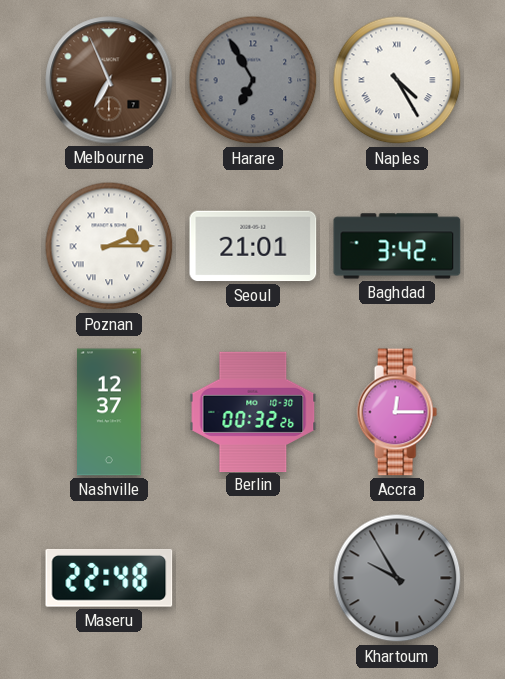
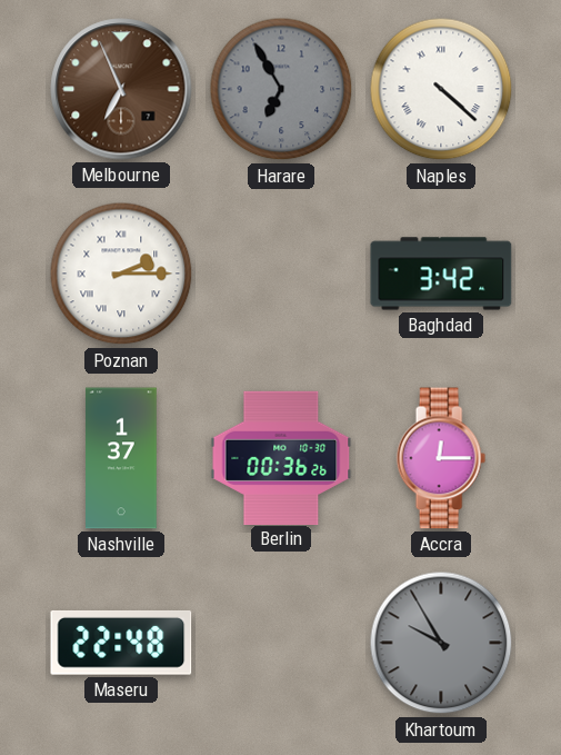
Naples: 4:25 -> 4:22 (441, 89)
Seoul: 21:01 -> none (253, 246)
Nashville: 12:37 -> 1:37 (122, 458)
Berlin: 00:32 -> 00:36 (281, 457)
